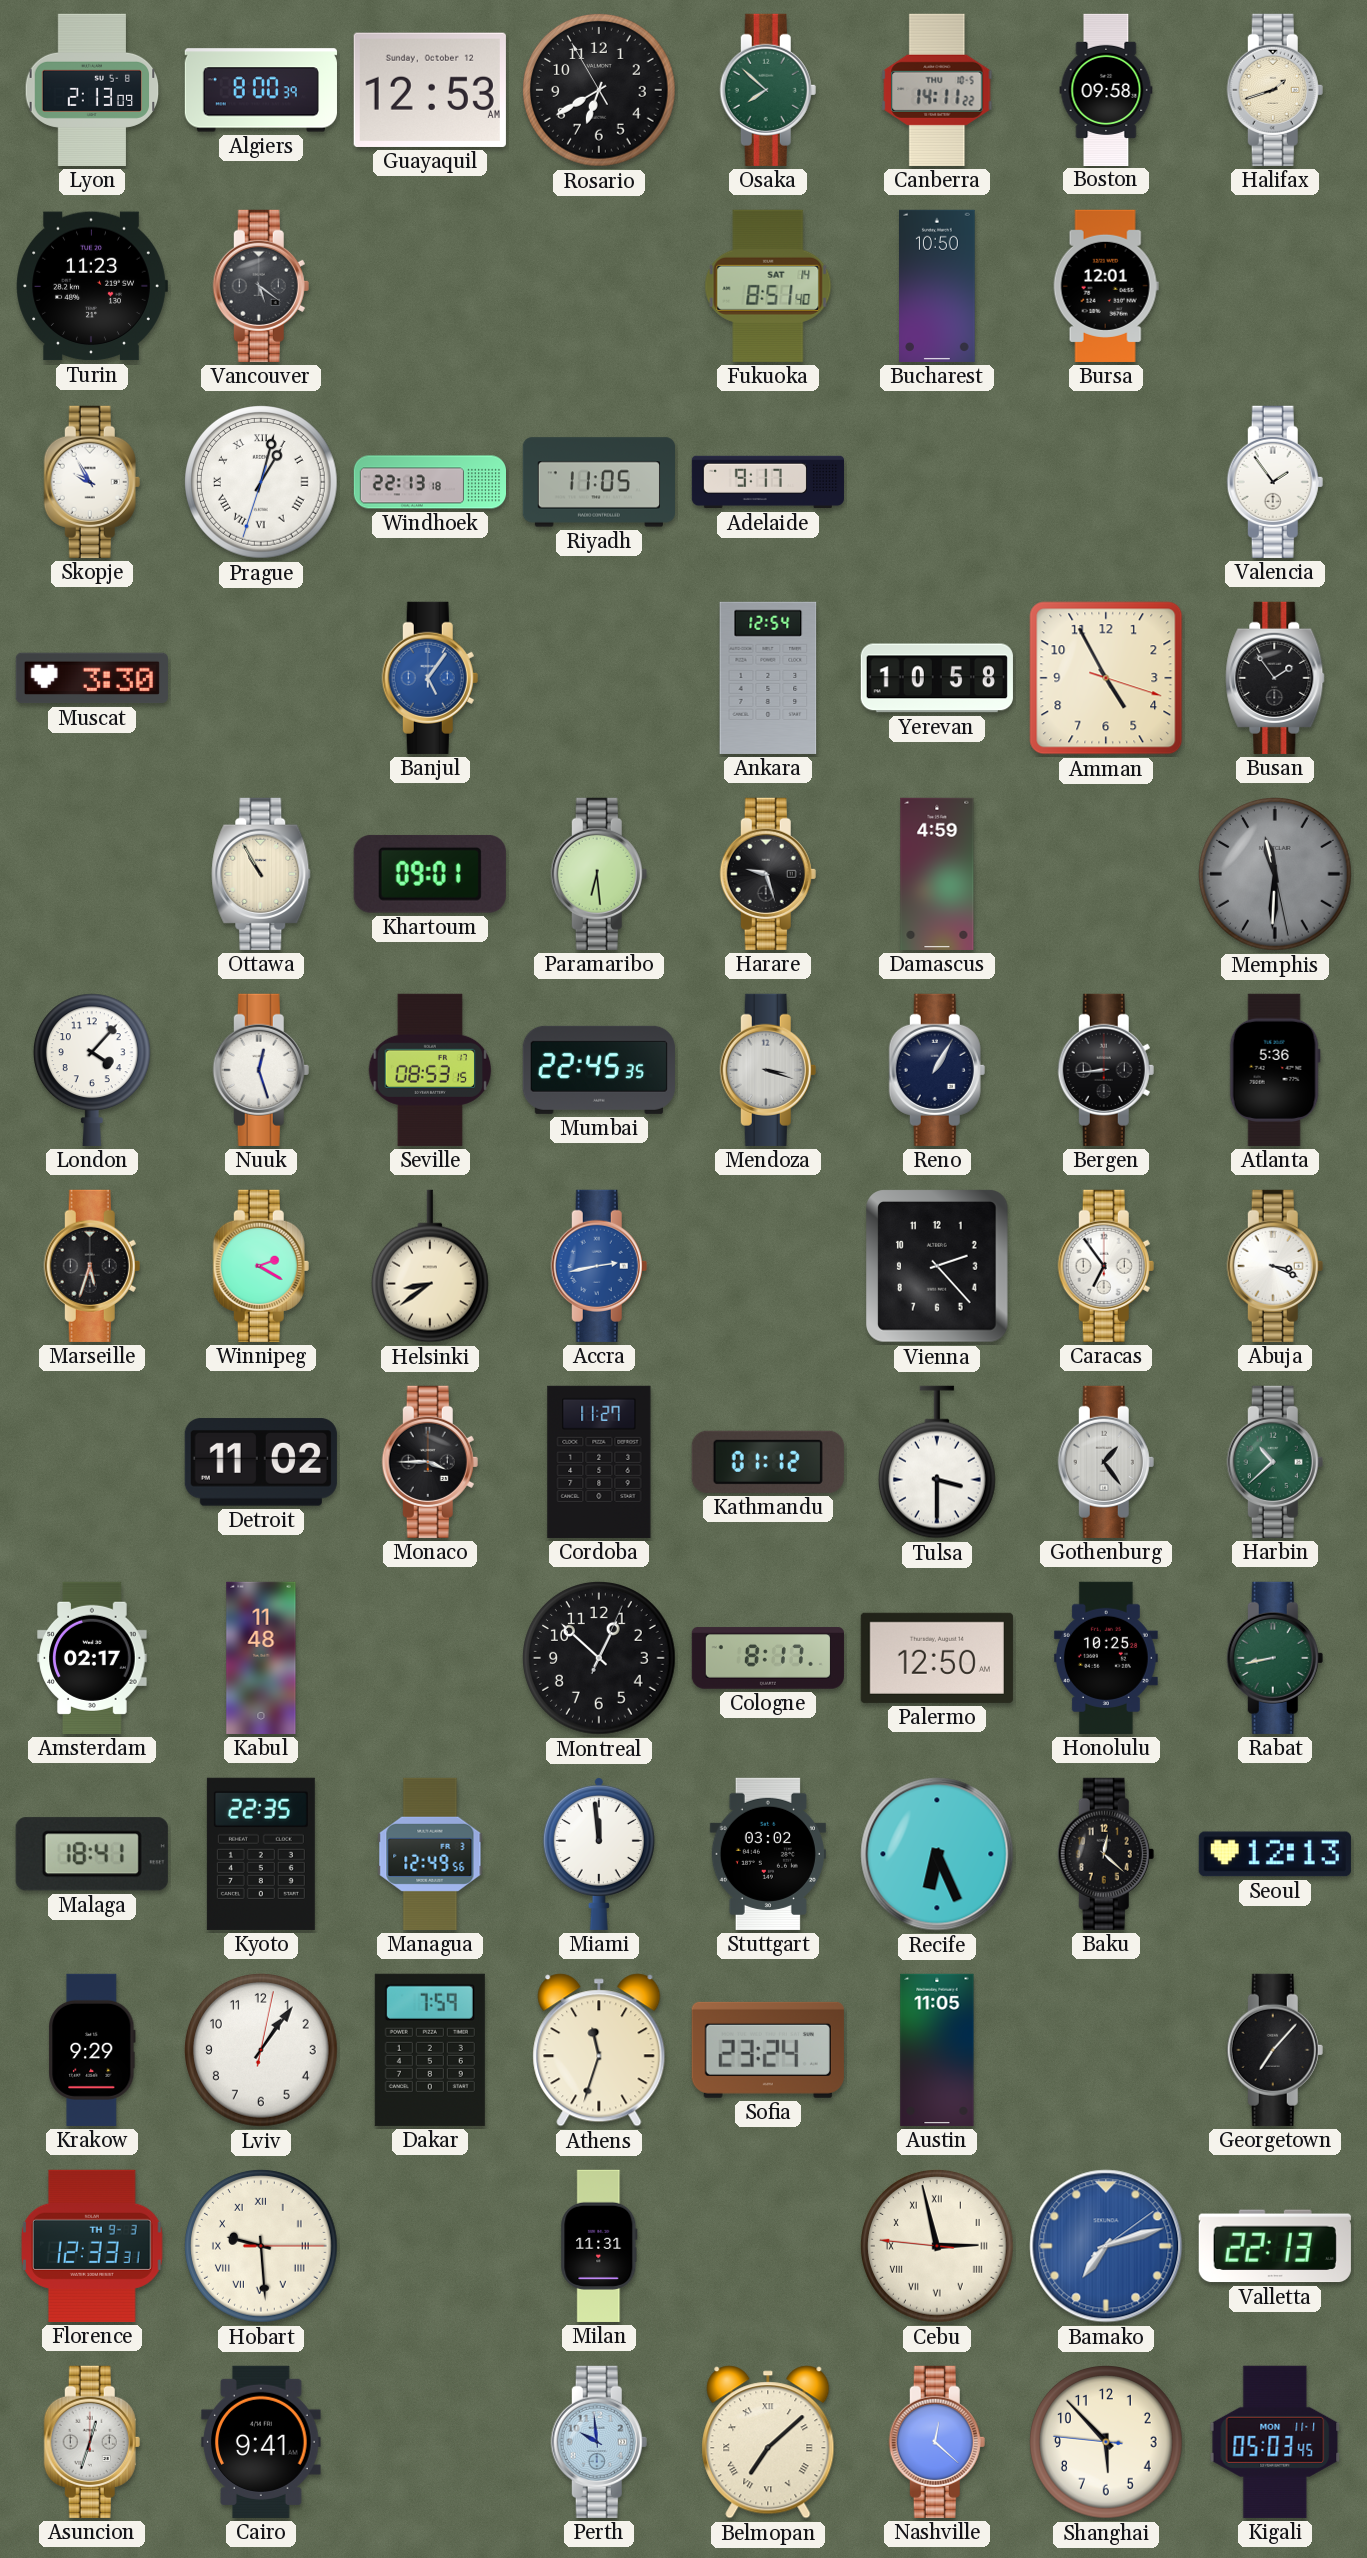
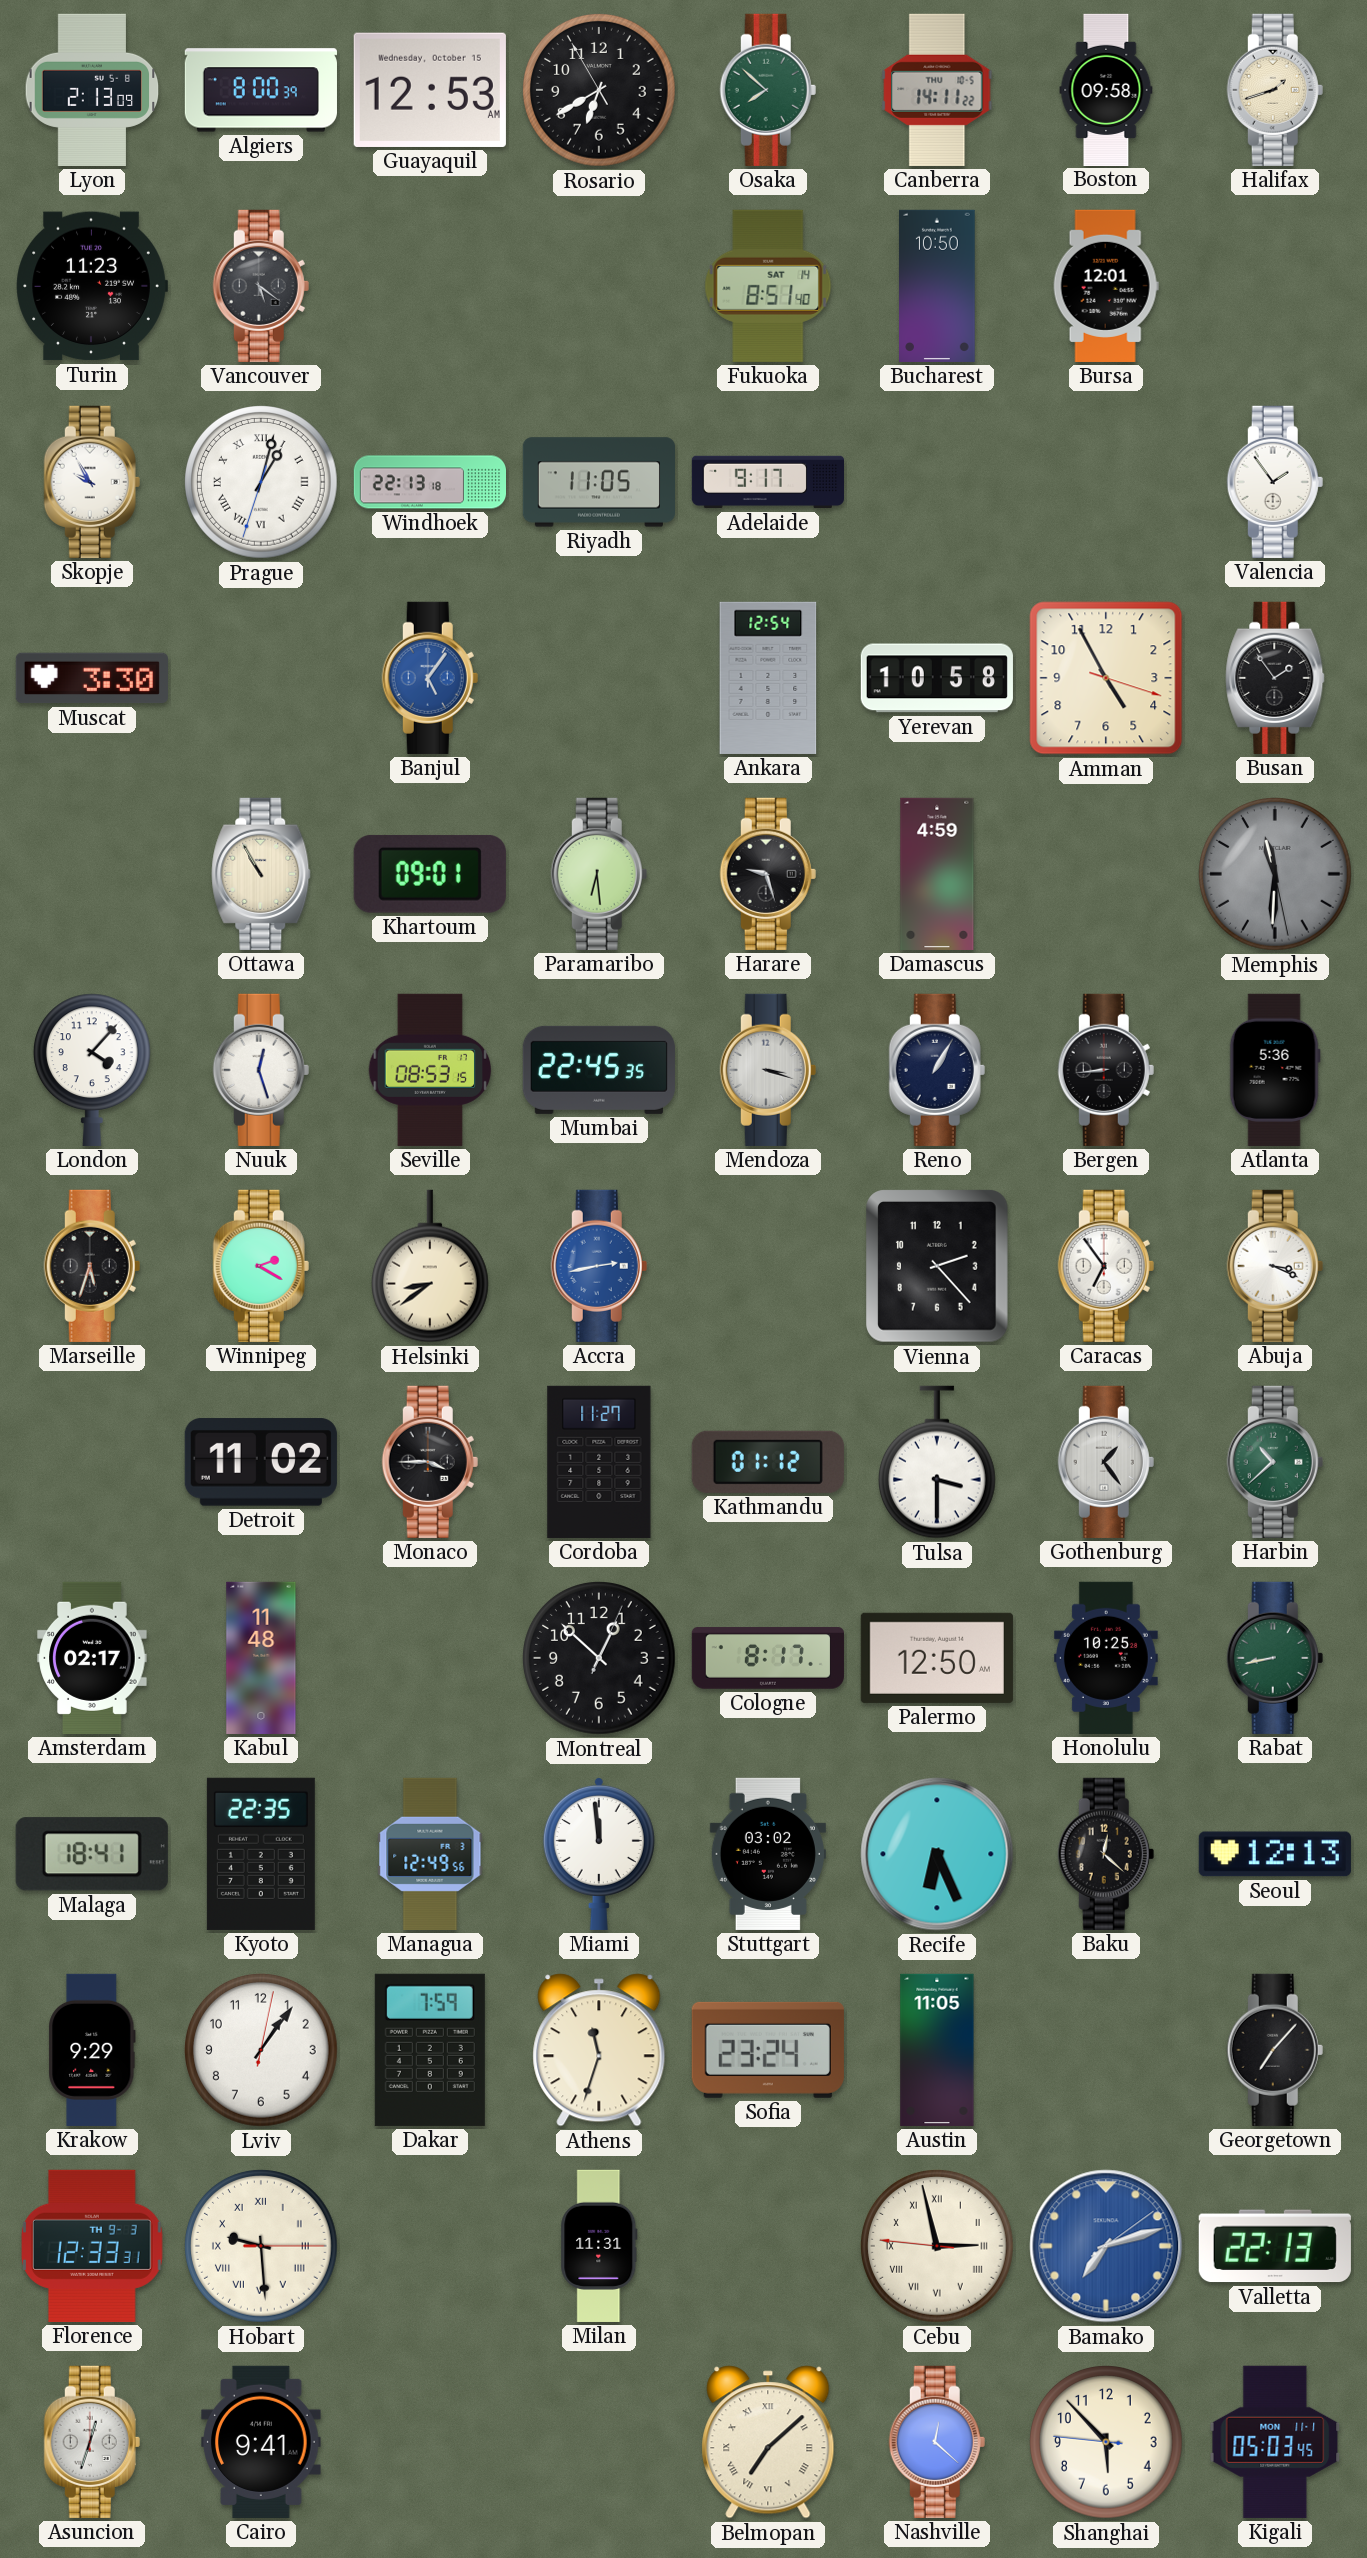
Guayaquil date: Sunday, October 12 -> Wednesday, October 15 (430, 90)
Perth: 9:59 -> none (599, 2442)
